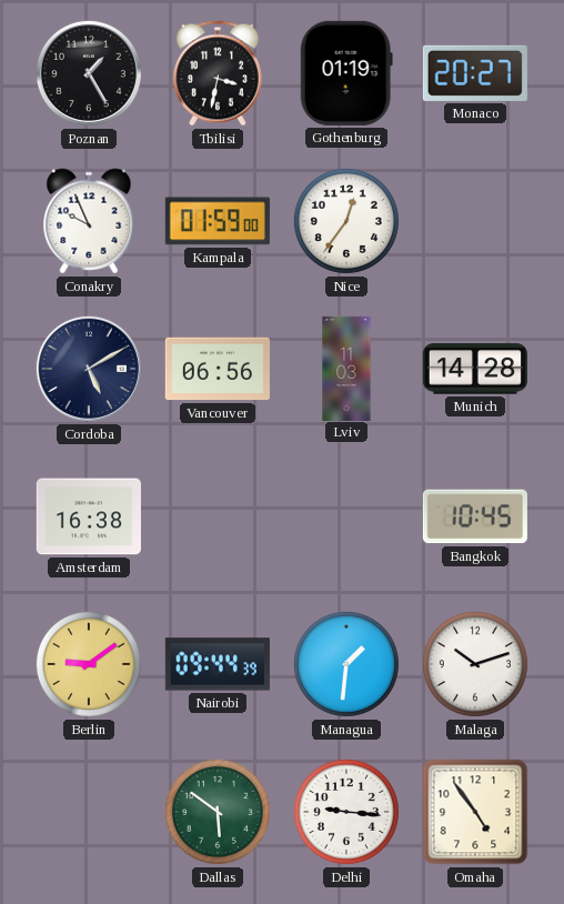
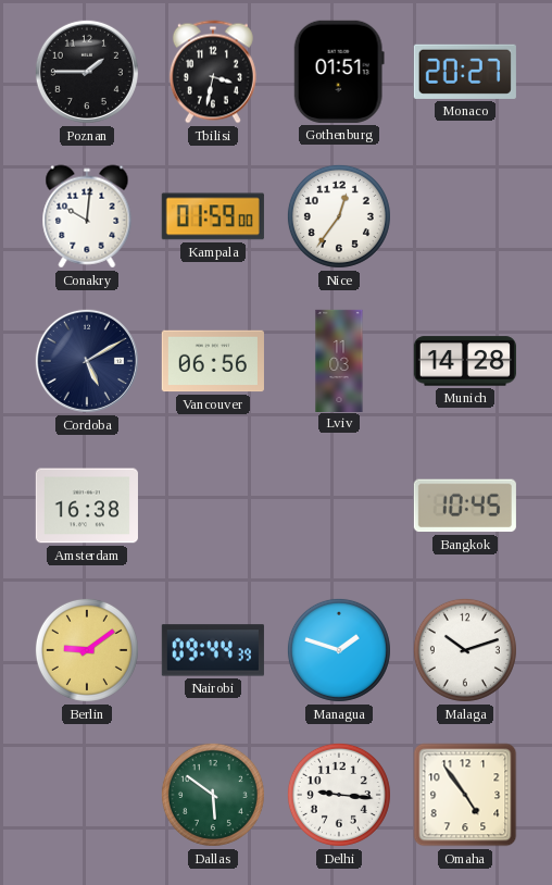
Poznan: 1:25 -> 1:45 (87, 72)
Gothenburg: 01:19 -> 01:51 (339, 72)
Conakry: 9:56 -> 10:01 (87, 216)
Managua: 1:31 -> 1:48 (339, 650)
